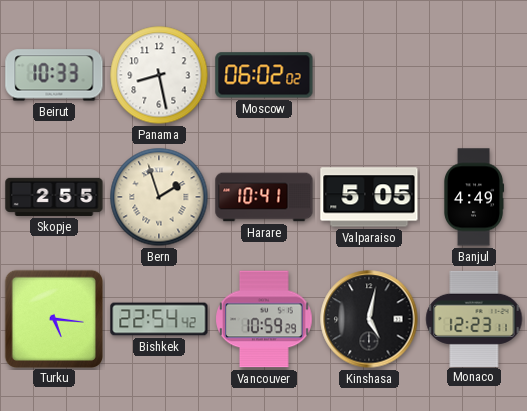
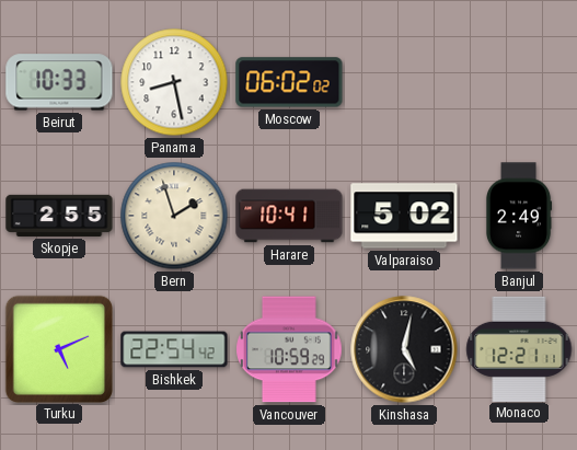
Valparaiso: 5:05 -> 5:02 (404, 216)
Banjul: 4:49 -> 2:49 (519, 216)
Turku: 5:16 -> 5:11 (58, 348)
Monaco: 12:23 -> 12:21 (519, 348)
